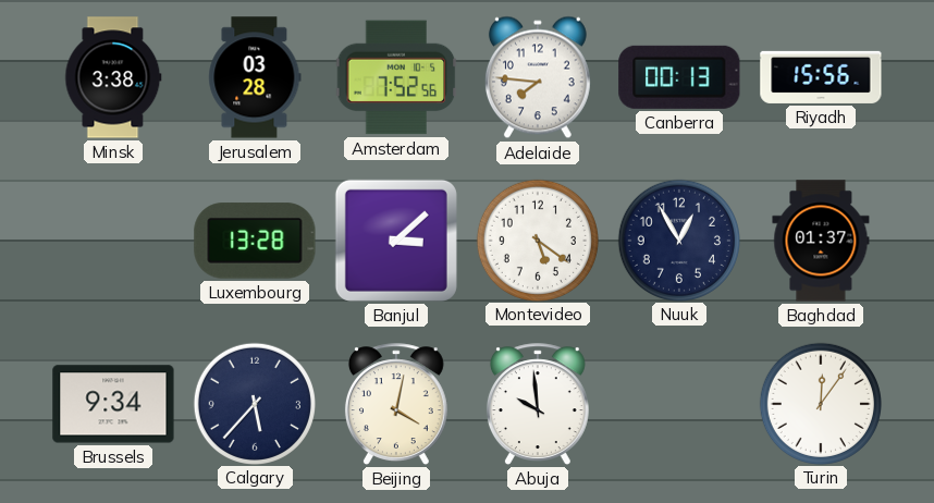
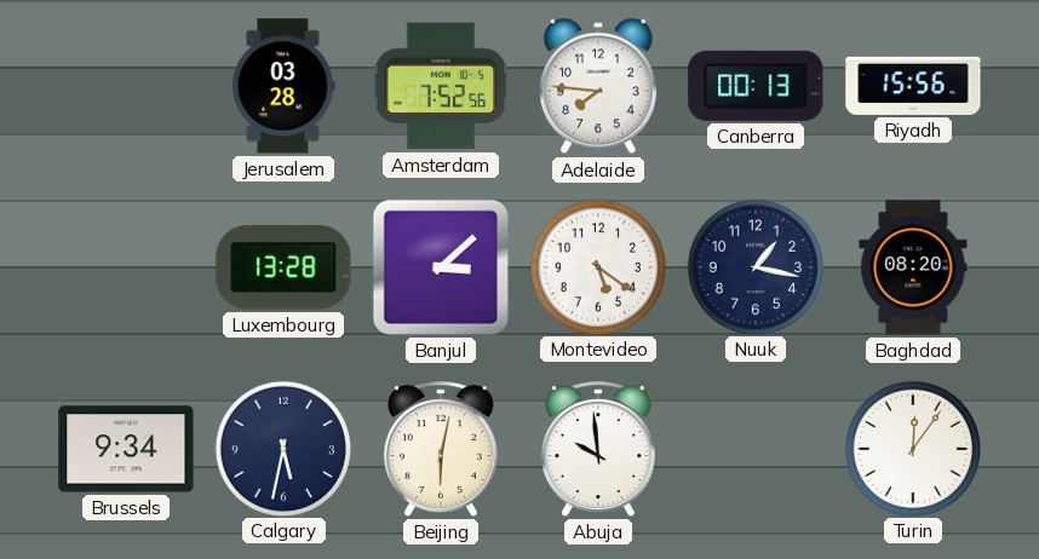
Minsk: 3:38 -> none (113, 77)
Nuuk: 12:55 -> 1:17 (754, 266)
Baghdad: 01:37 -> 08:20 (913, 267)
Calgary: 5:37 -> 5:32 (282, 448)
Beijing: 4:02 -> 6:02 (441, 449)
